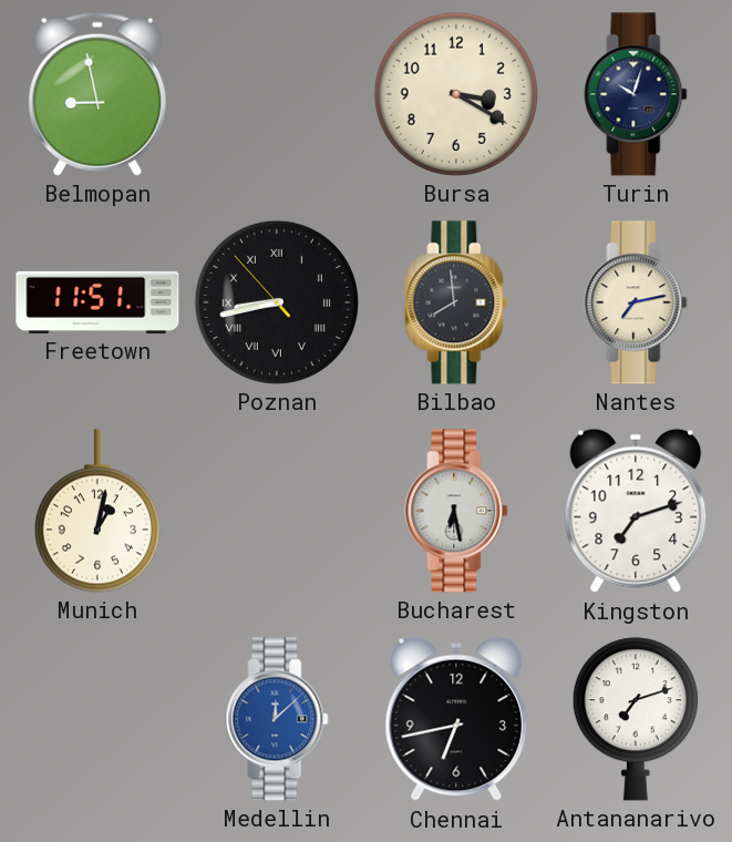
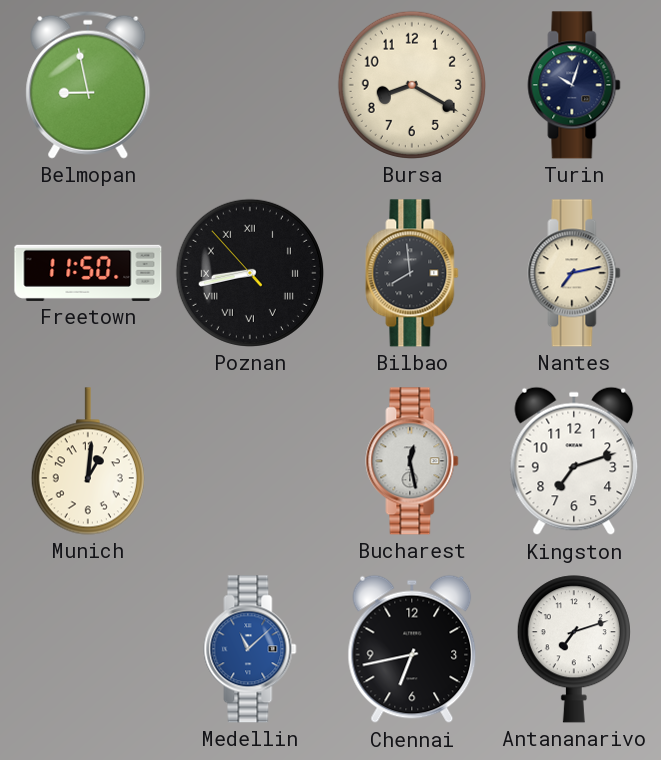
Bursa: 3:20 -> 8:20 (412, 85)
Freetown: 11:51 -> 11:50 (88, 273)
Munich: 1:02 -> 1:01 (88, 461)
Bucharest: 6:28 -> 12:28 (412, 461)
Medellin: 12:08 -> 11:08 (250, 649)
